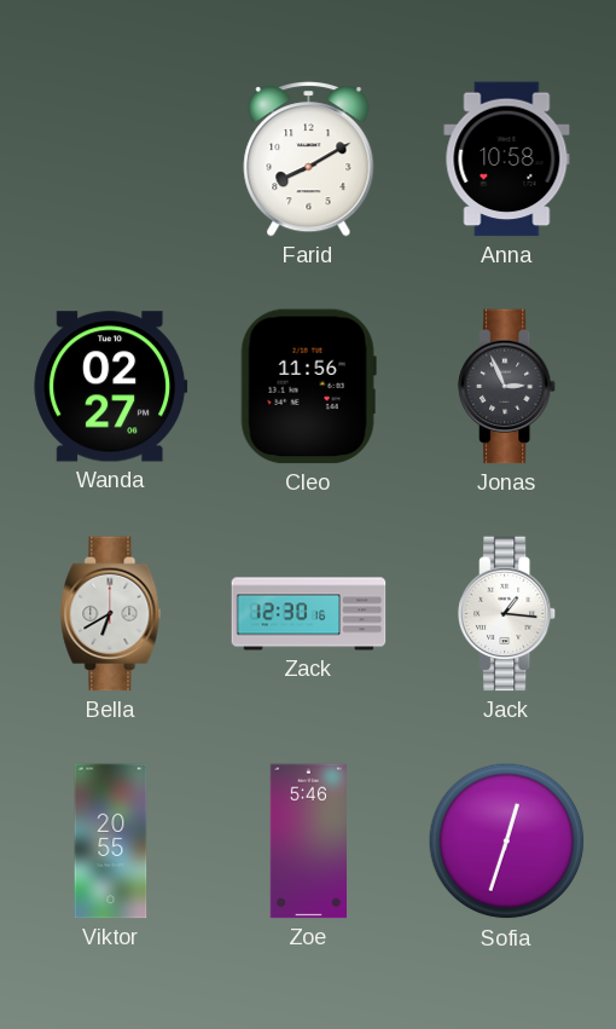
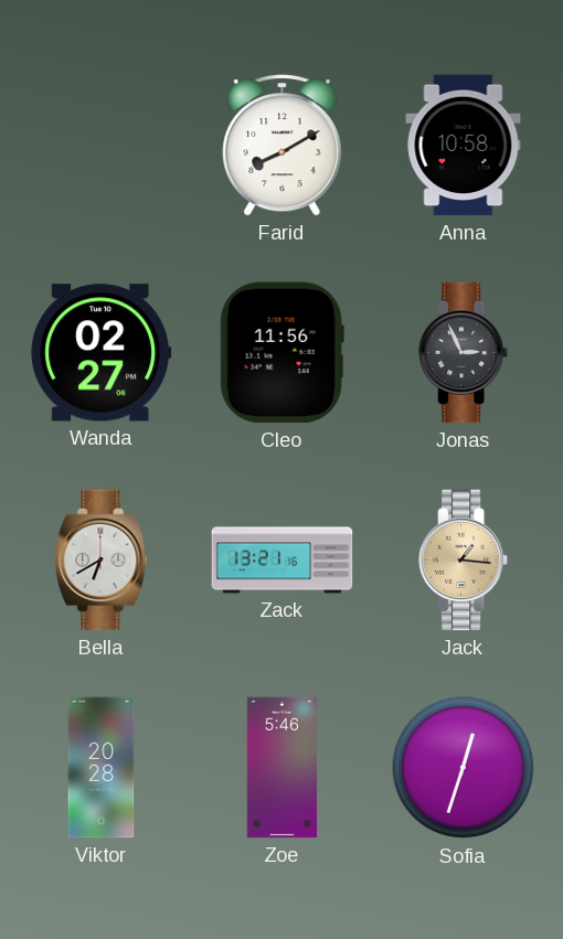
Zack: 12:30 -> 13:21 (283, 561)
Jack dial: white -> champagne (464, 561)
Viktor: 20:55 -> 20:28 (102, 768)
